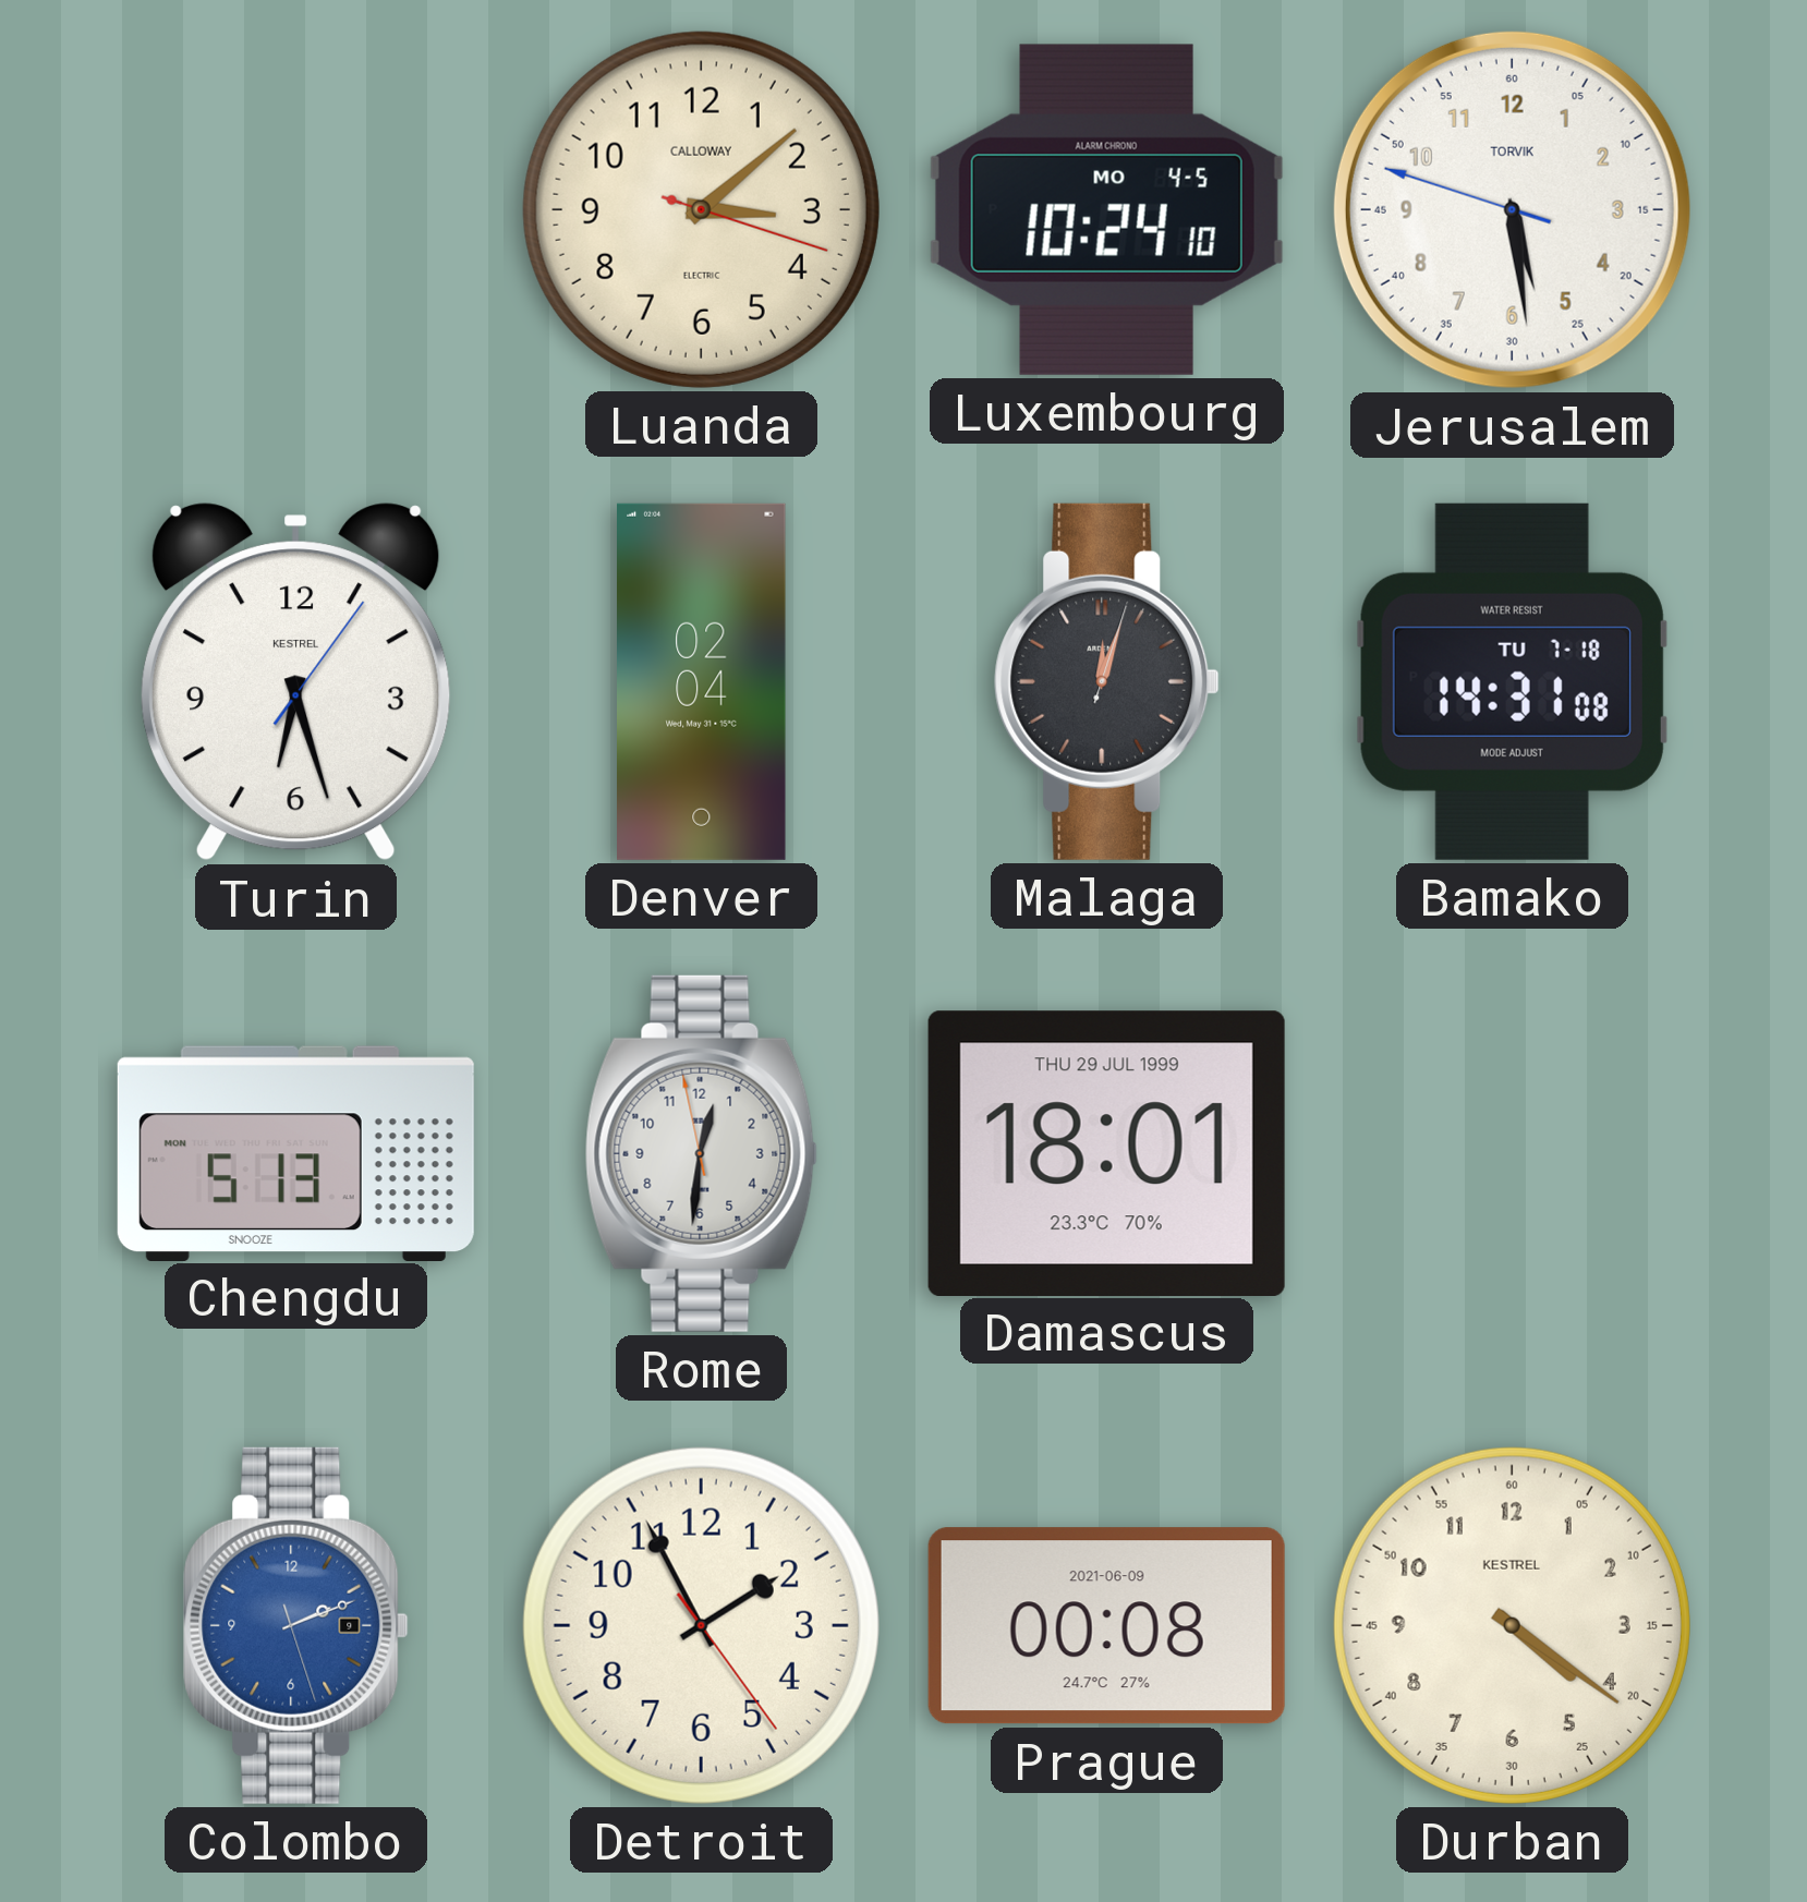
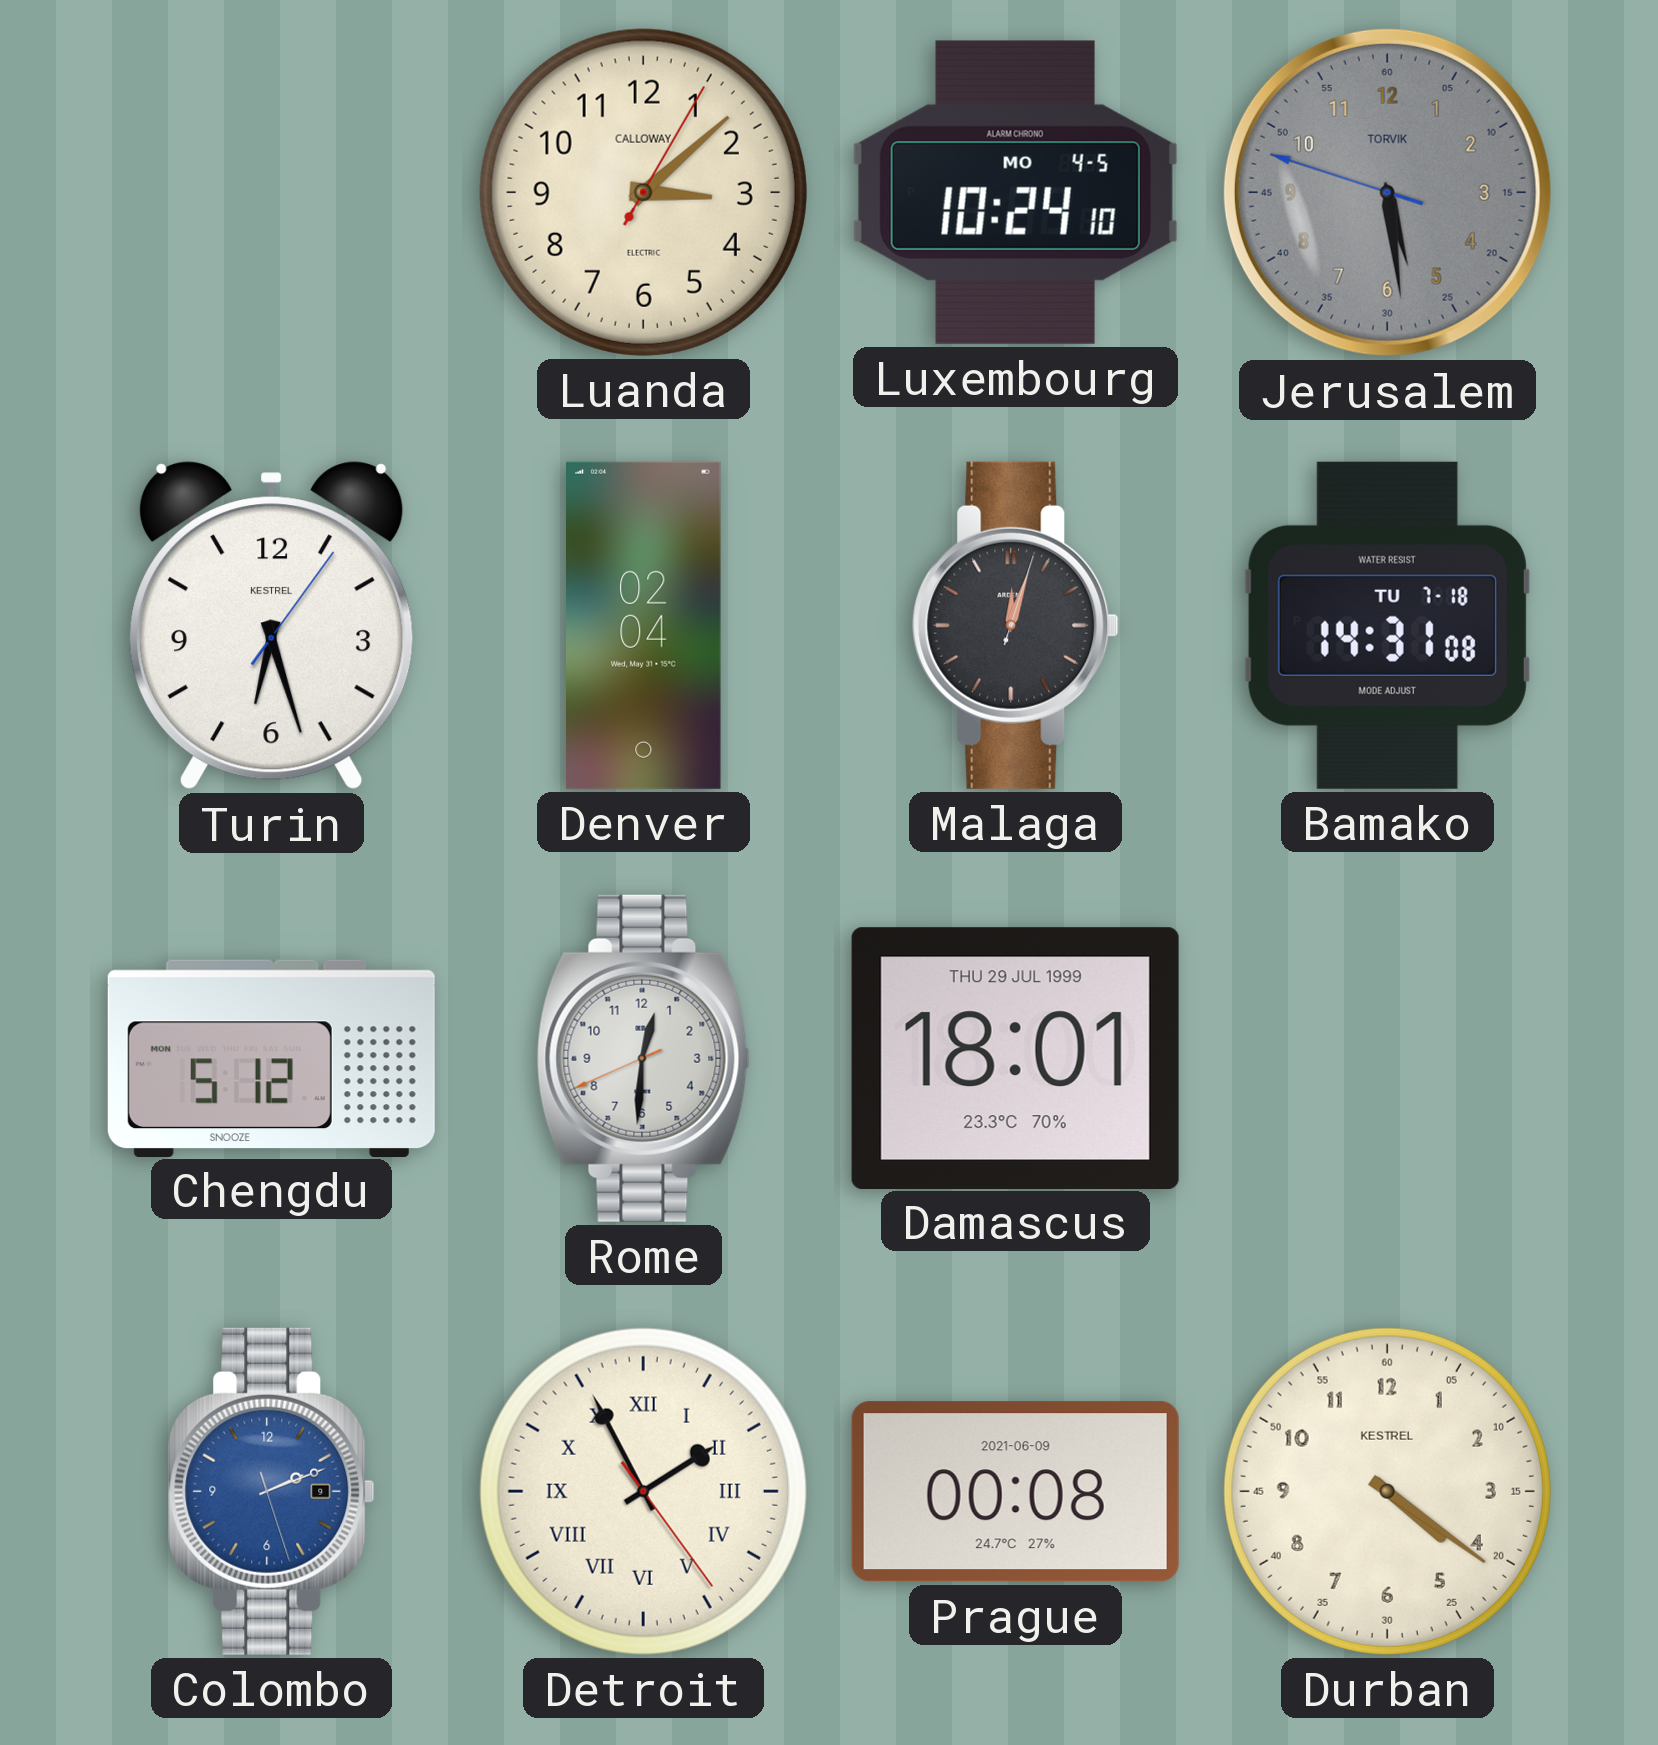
Luanda: 3:08:18 -> 3:08:05 (643, 192)
Jerusalem dial: white -> grey (1387, 192)
Chengdu: 5:13 -> 5:12 (271, 1058)
Rome: 12:30:58 -> 12:30:41 (643, 1058)
Detroit numerals: Arabic -> Roman (643, 1491)
